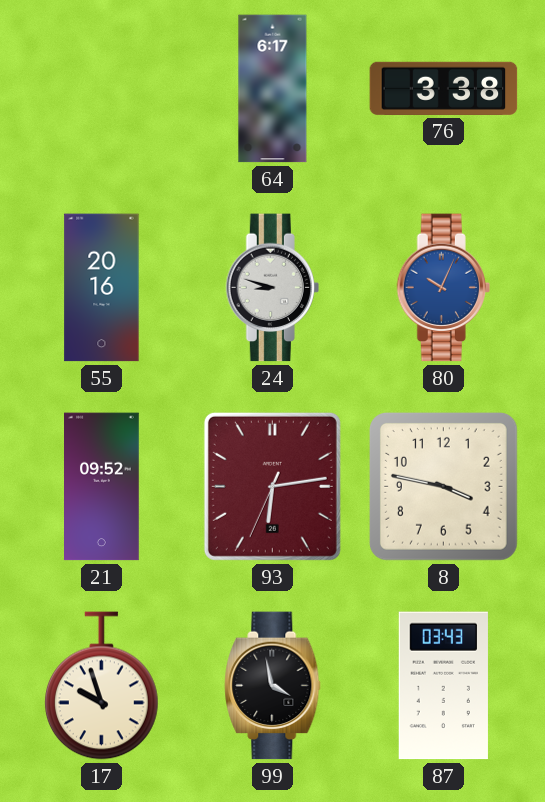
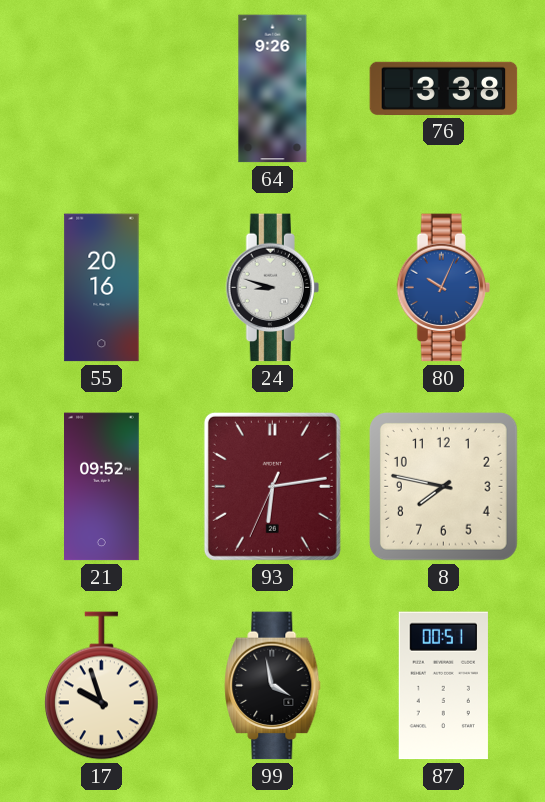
64: 6:17 -> 9:26 (273, 89)
8: 3:47 -> 7:47 (443, 486)
87: 03:43 -> 00:51 (443, 686)
